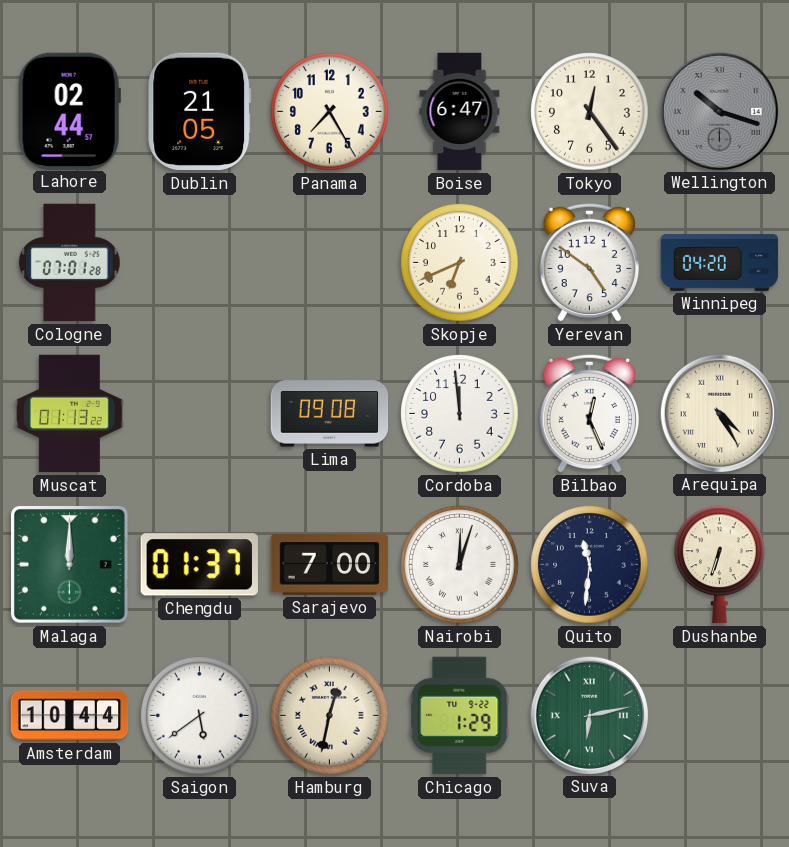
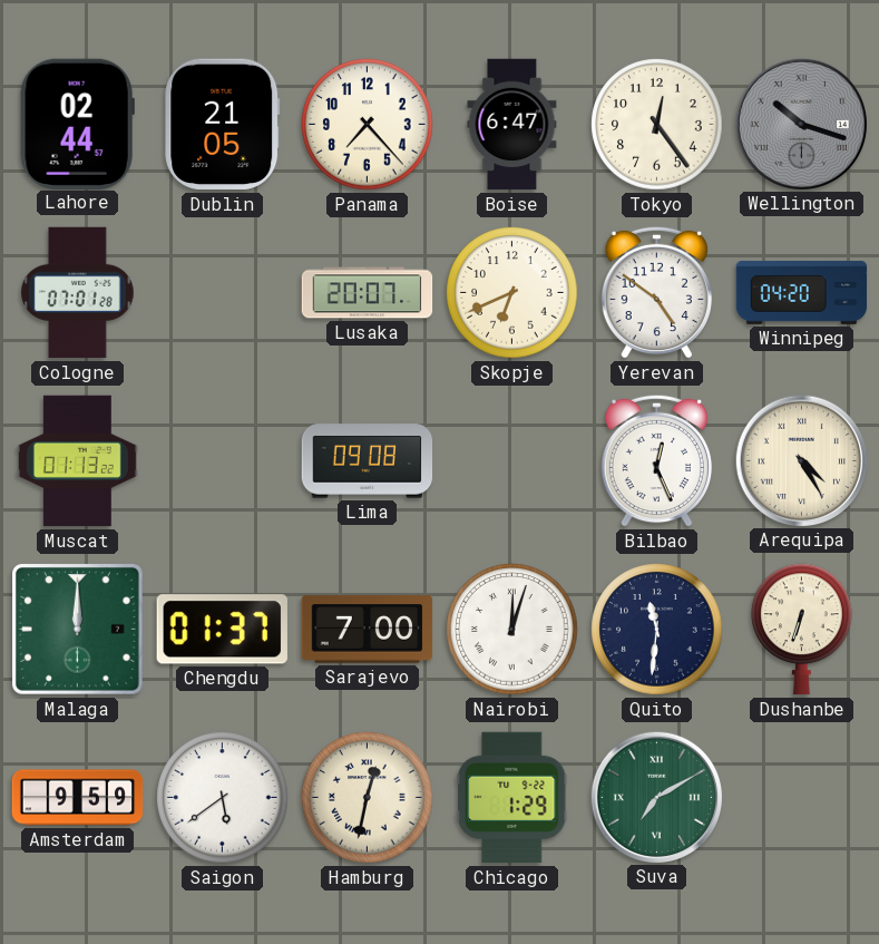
Panama: 7:25 -> 7:23 (368, 125)
Lusaka: none -> 20:07 (368, 293)
Cordoba: 11:59 -> none (460, 414)
Amsterdam: 10:44 -> 9:59 (78, 798)
Suva: 6:13 -> 7:10 (656, 797)
